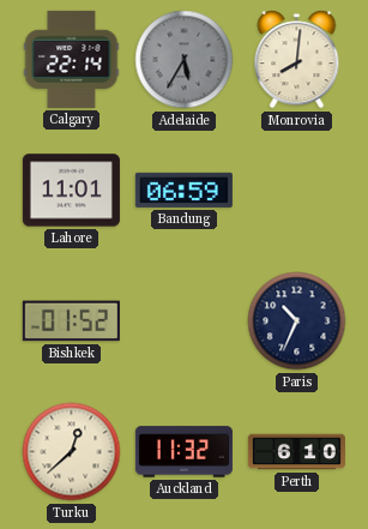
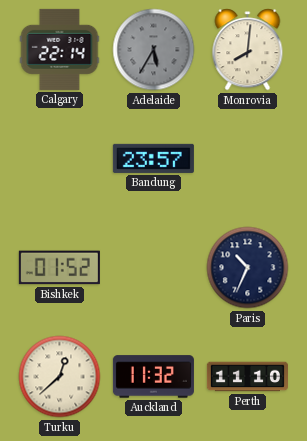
Lahore: 11:01 -> none (71, 191)
Bandung: 06:59 -> 23:57 (153, 158)
Perth: 6:10 -> 11:10 (247, 377)
